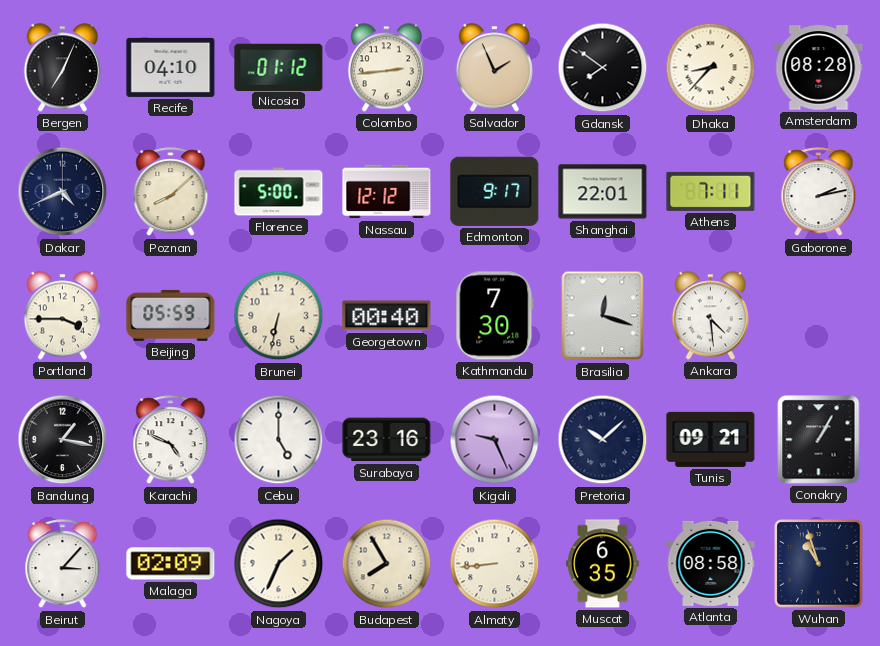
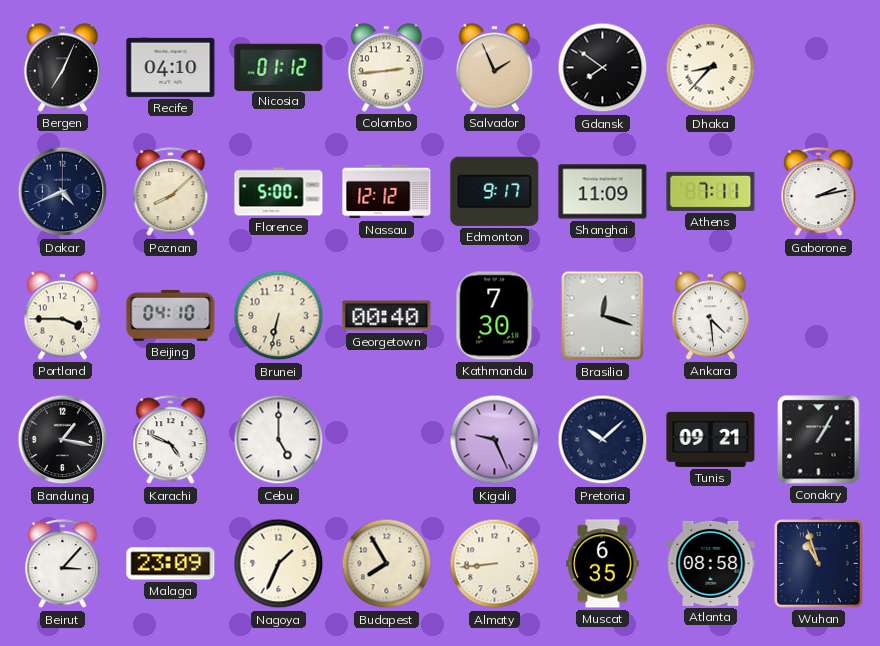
Amsterdam: 08:28 -> none (819, 68)
Shanghai: 22:01 -> 11:09 (603, 192)
Beijing: 05:59 -> 04:10 (171, 315)
Surabaya: 23:16 -> none (387, 440)
Malaga: 02:09 -> 23:09 (171, 564)
